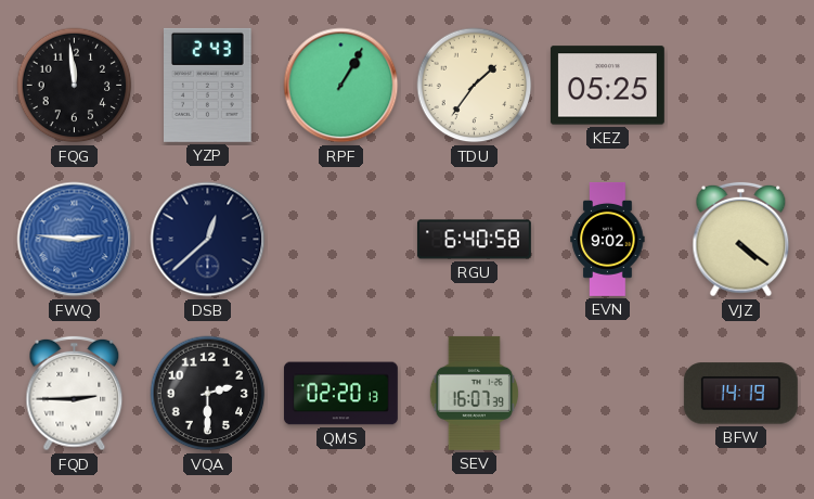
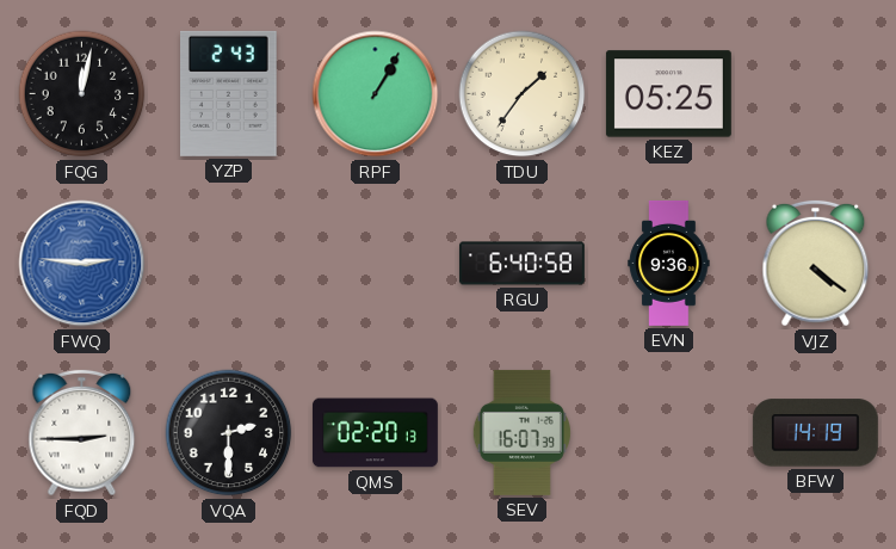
FQG: 11:59 -> 12:02 (82, 94)
DSB: 12:38 -> none (208, 240)
EVN: 9:02 -> 9:36 (669, 263)
